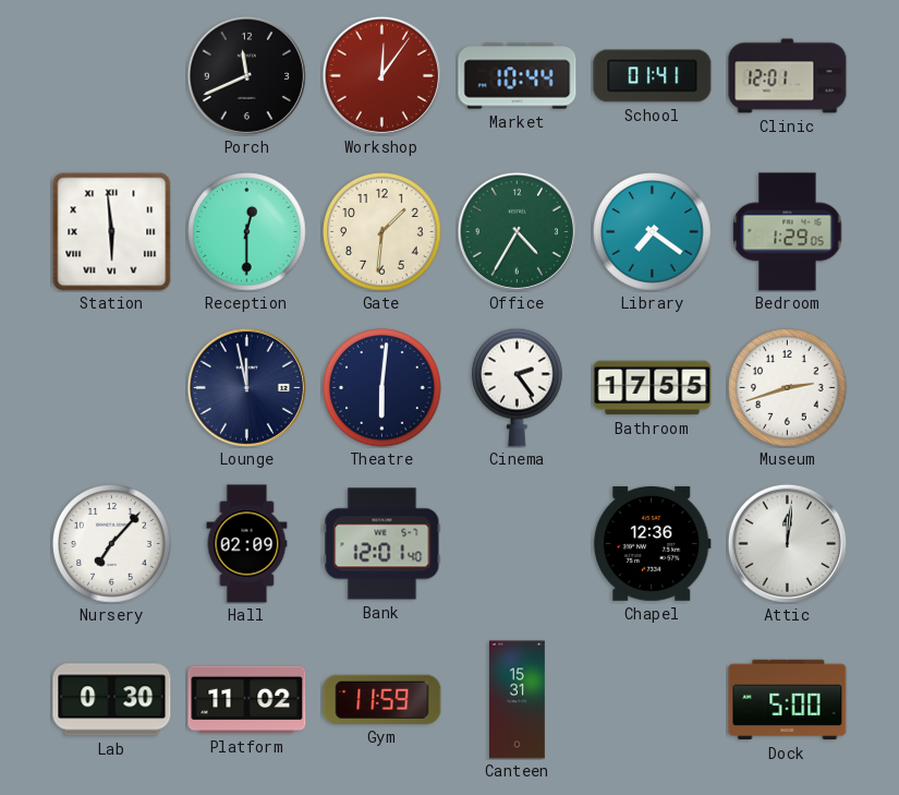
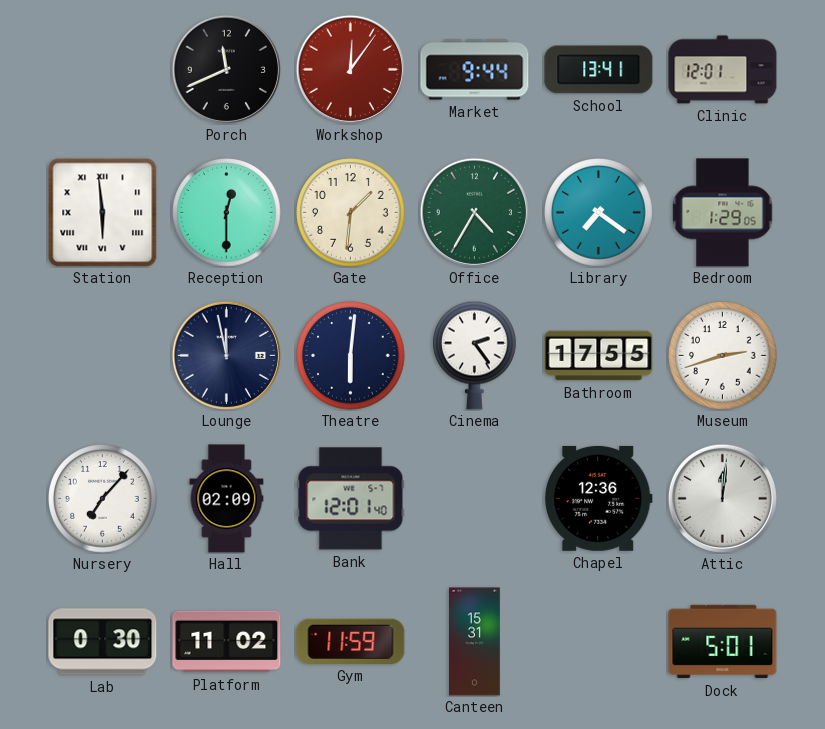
Market: 10:44 -> 9:44 (475, 70)
School: 01:41 -> 13:41 (599, 70)
Dock: 5:00 -> 5:01 (723, 642)
